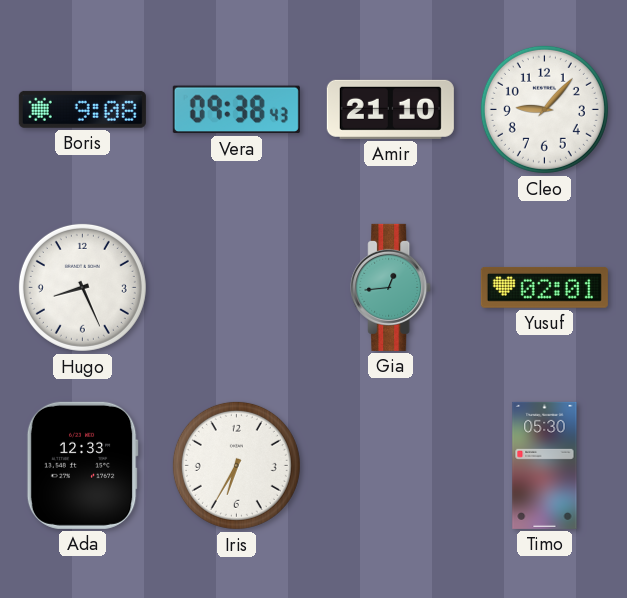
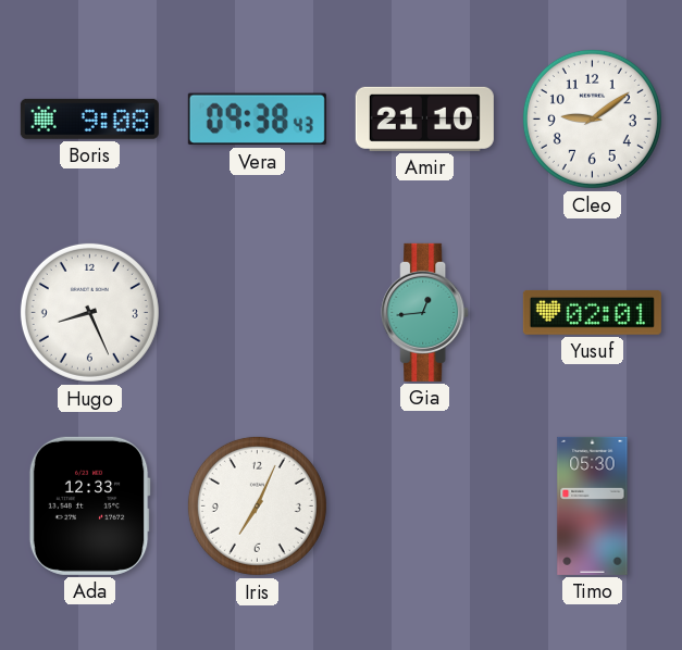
Cleo: 9:07 -> 9:09 (592, 118)
Iris: 6:35 -> 7:04 (257, 505)
